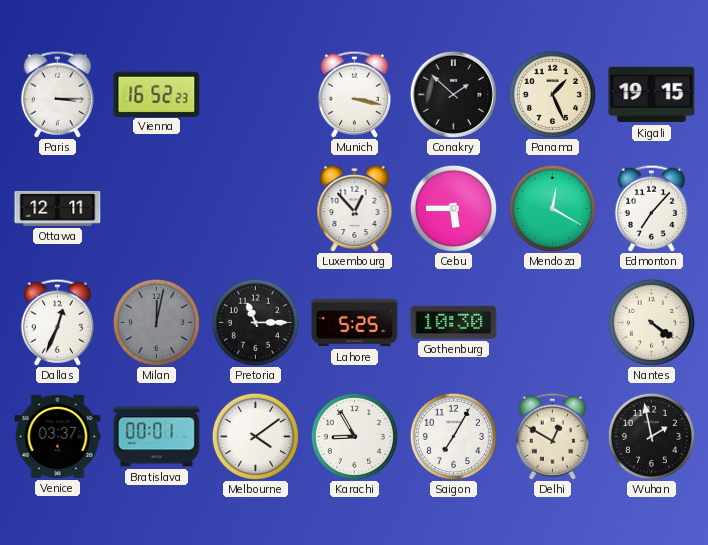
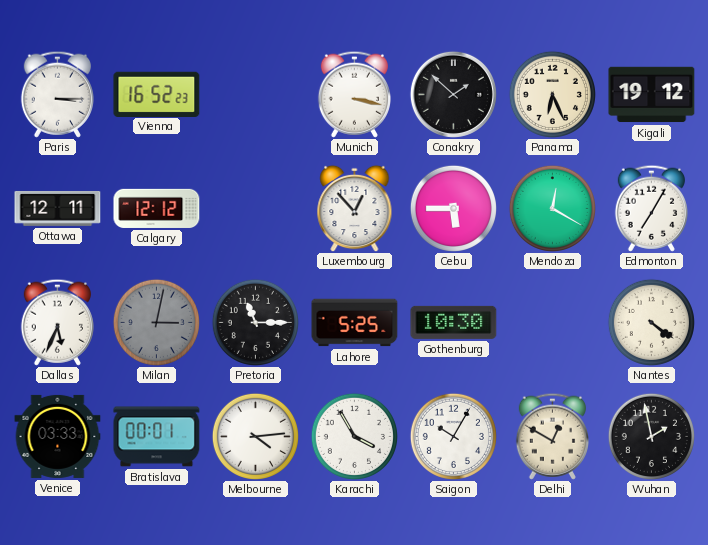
Panama: 1:26 -> 6:26 (552, 94)
Kigali: 19:15 -> 19:12 (652, 95)
Calgary: none -> 12:12 (157, 208)
Edmonton: 7:07 -> 7:05 (651, 208)
Dallas: 12:34 -> 5:34 (57, 322)
Milan: 12:02 -> 3:02 (156, 322)
Venice: 03:37 -> 03:33 (58, 436)
Melbourne: 4:09 -> 4:14 (255, 436)
Karachi: 8:55 -> 3:55 (354, 436)
Saigon: 7:05 -> 10:05 (453, 436)
